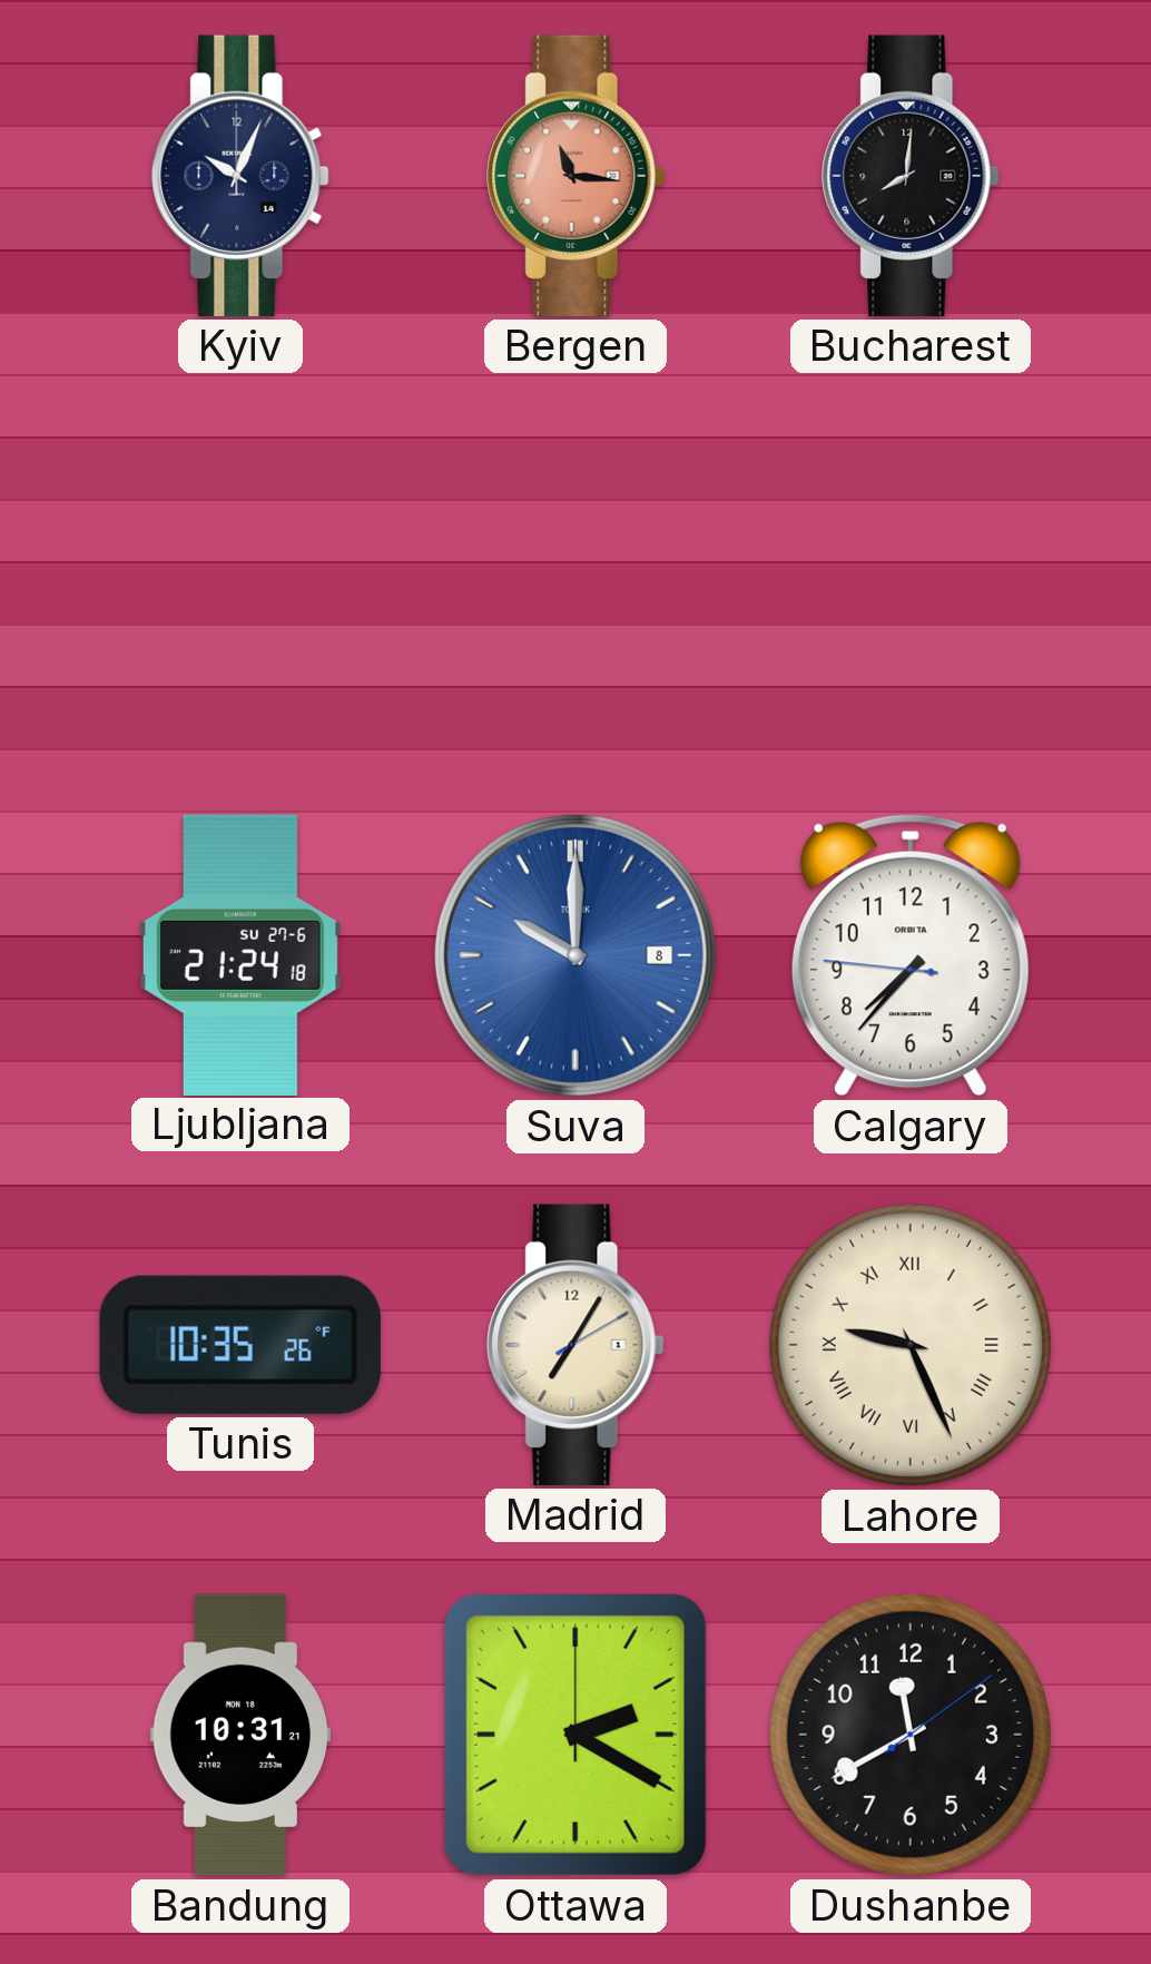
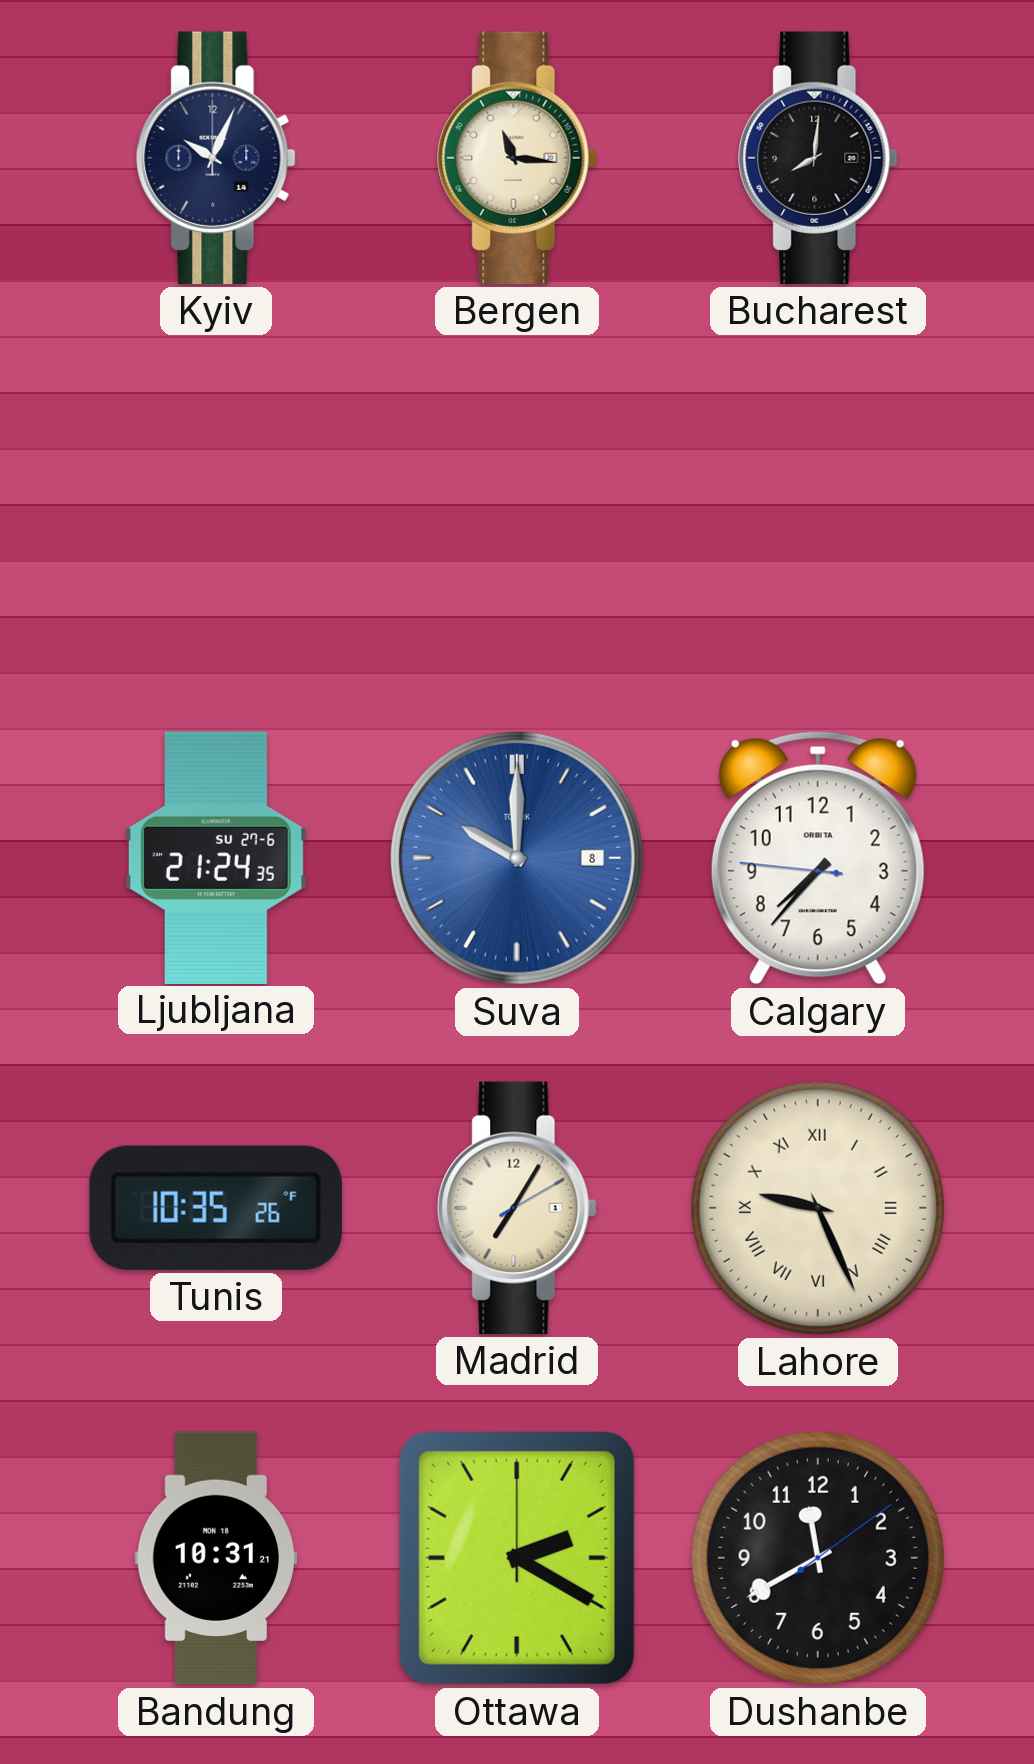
Bergen dial: salmon -> cream (517, 158)
Ljubljana: 21:24:18 -> 21:24:35 (216, 857)
